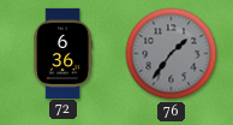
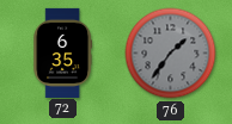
72: 6:36 -> 6:35 (63, 52)
